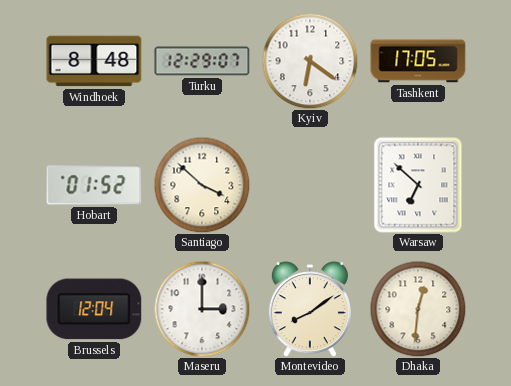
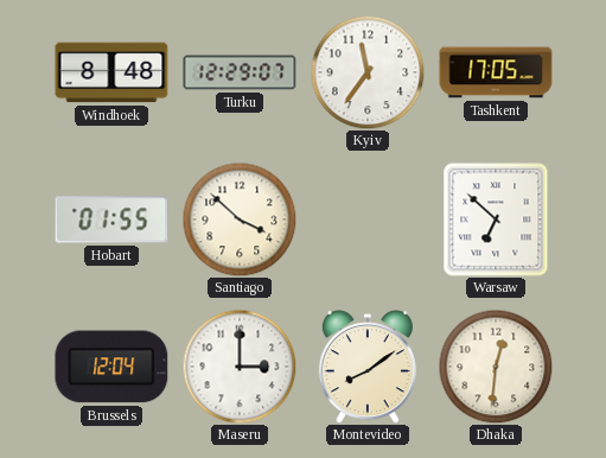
Kyiv: 6:21 -> 11:36 (368, 72)
Hobart: 01:52 -> 01:55 (111, 220)
